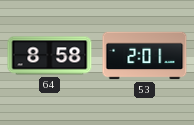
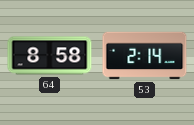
53: 2:01 -> 2:14 (145, 56)
